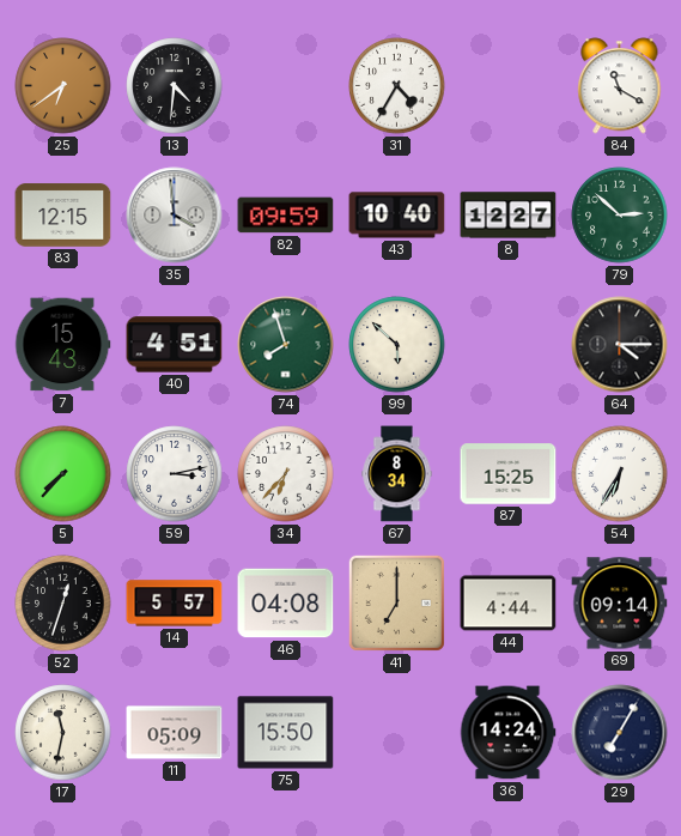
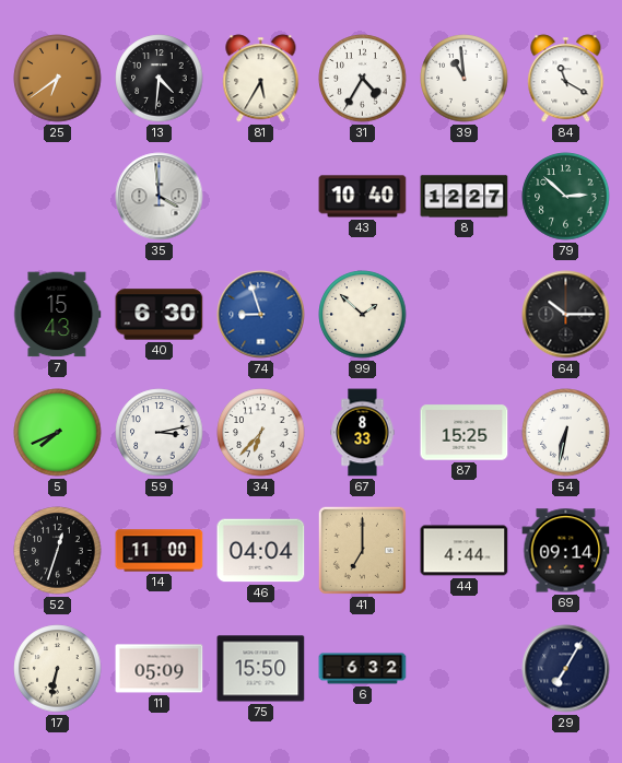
81: none -> 5:35 (261, 79)
39: none -> 10:59 (465, 79)
83: 12:15 -> none (63, 216)
82: 09:59 -> none (286, 216)
40: 4:51 -> 6:30 (160, 315)
74: 7:57 -> 8:57 (261, 315)
74 dial: green -> blue (261, 315)
99: 5:52 -> 1:52 (363, 315)
64: 4:15 -> 10:15 (566, 315)
5: 7:37 -> 7:41 (58, 433)
67: 8:34 -> 8:33 (363, 433)
54: 6:35 -> 6:32 (566, 433)
14: 5:57 -> 11:00 (160, 551)
46: 04:08 -> 04:04 (261, 551)
17: 11:32 -> 6:32 (58, 669)
6: none -> 6:32 (363, 669)
36: 14:24 -> none (507, 733)
